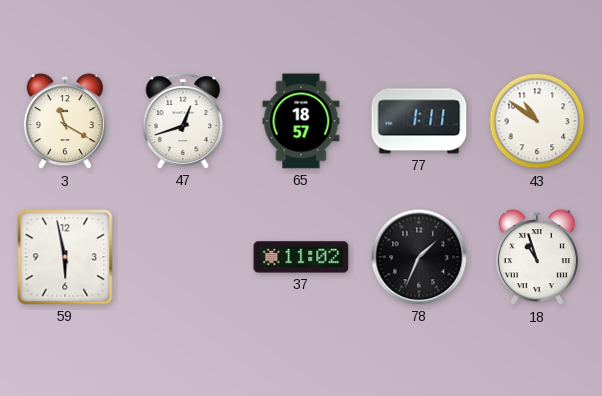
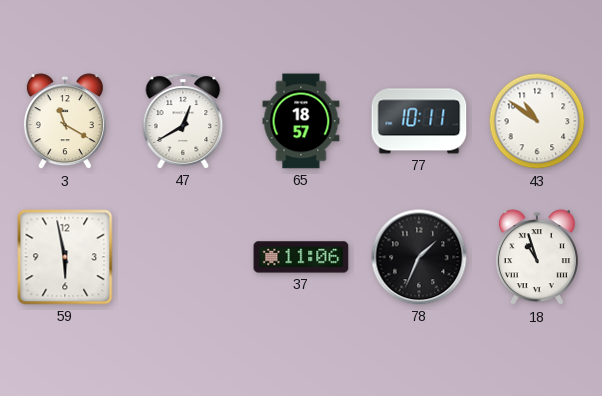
47: 12:42 -> 12:40 (183, 121)
77: 1:11 -> 10:11 (419, 121)
37: 11:02 -> 11:06 (301, 257)
